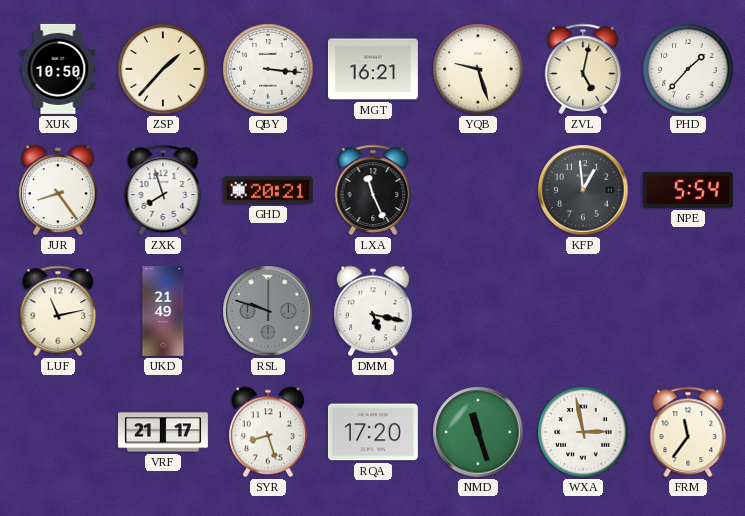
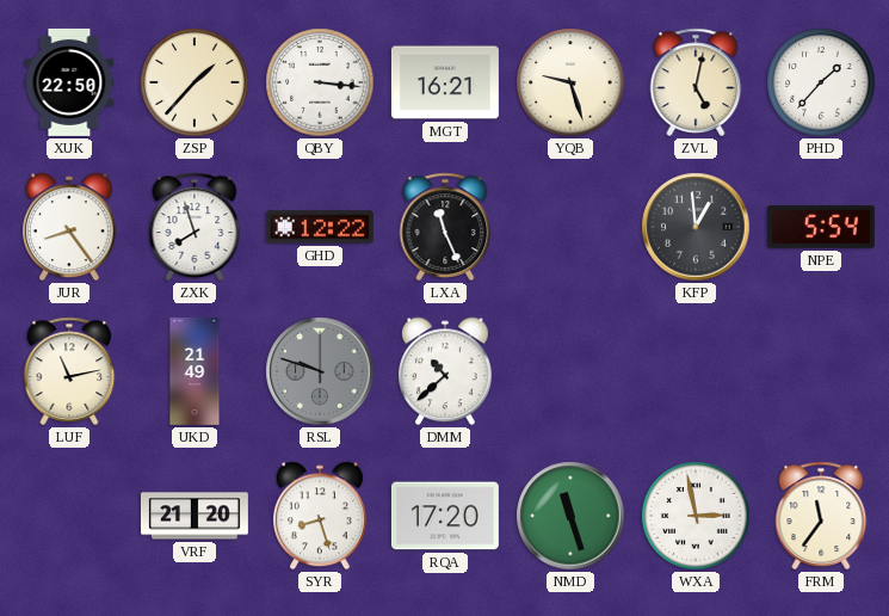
XUK: 10:50 -> 22:50 (69, 82)
GHD: 20:21 -> 12:22 (320, 227)
DMM: 5:17 -> 10:38 (445, 371)
VRF: 21:17 -> 21:20 (195, 516)
